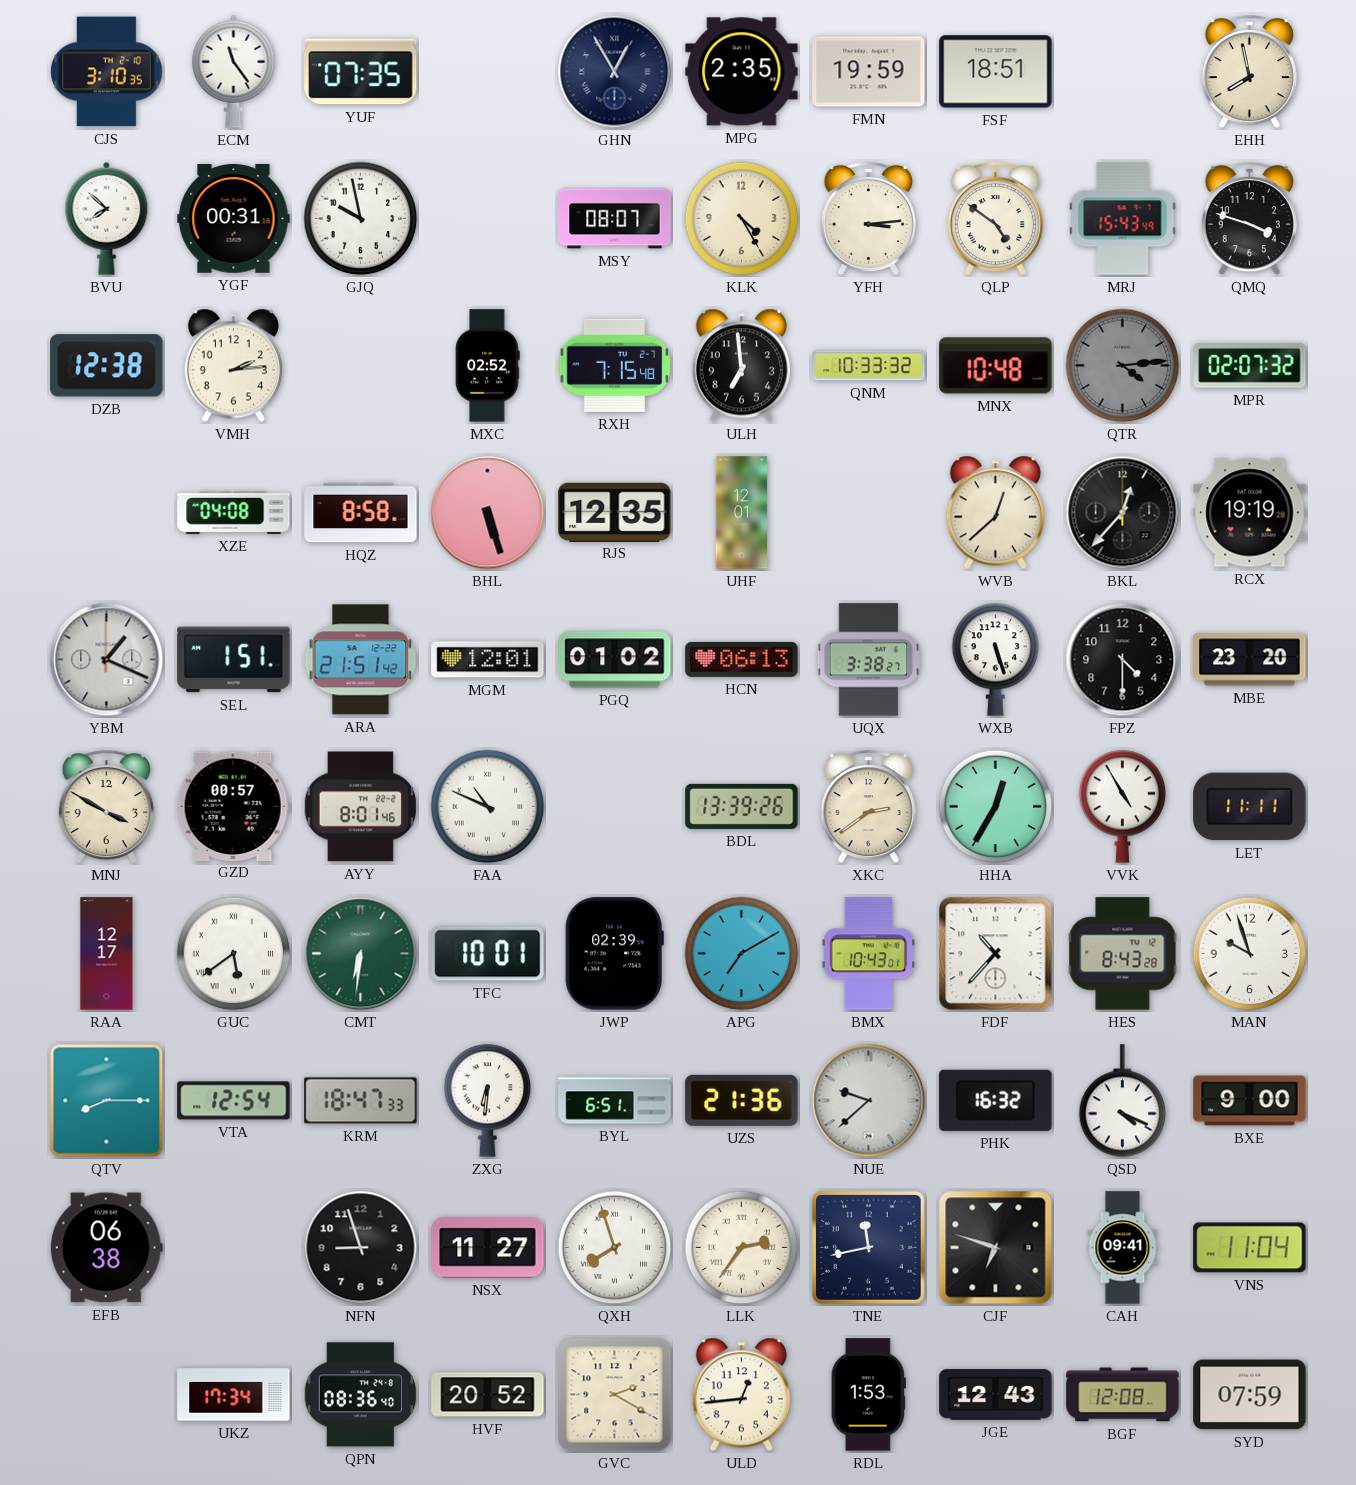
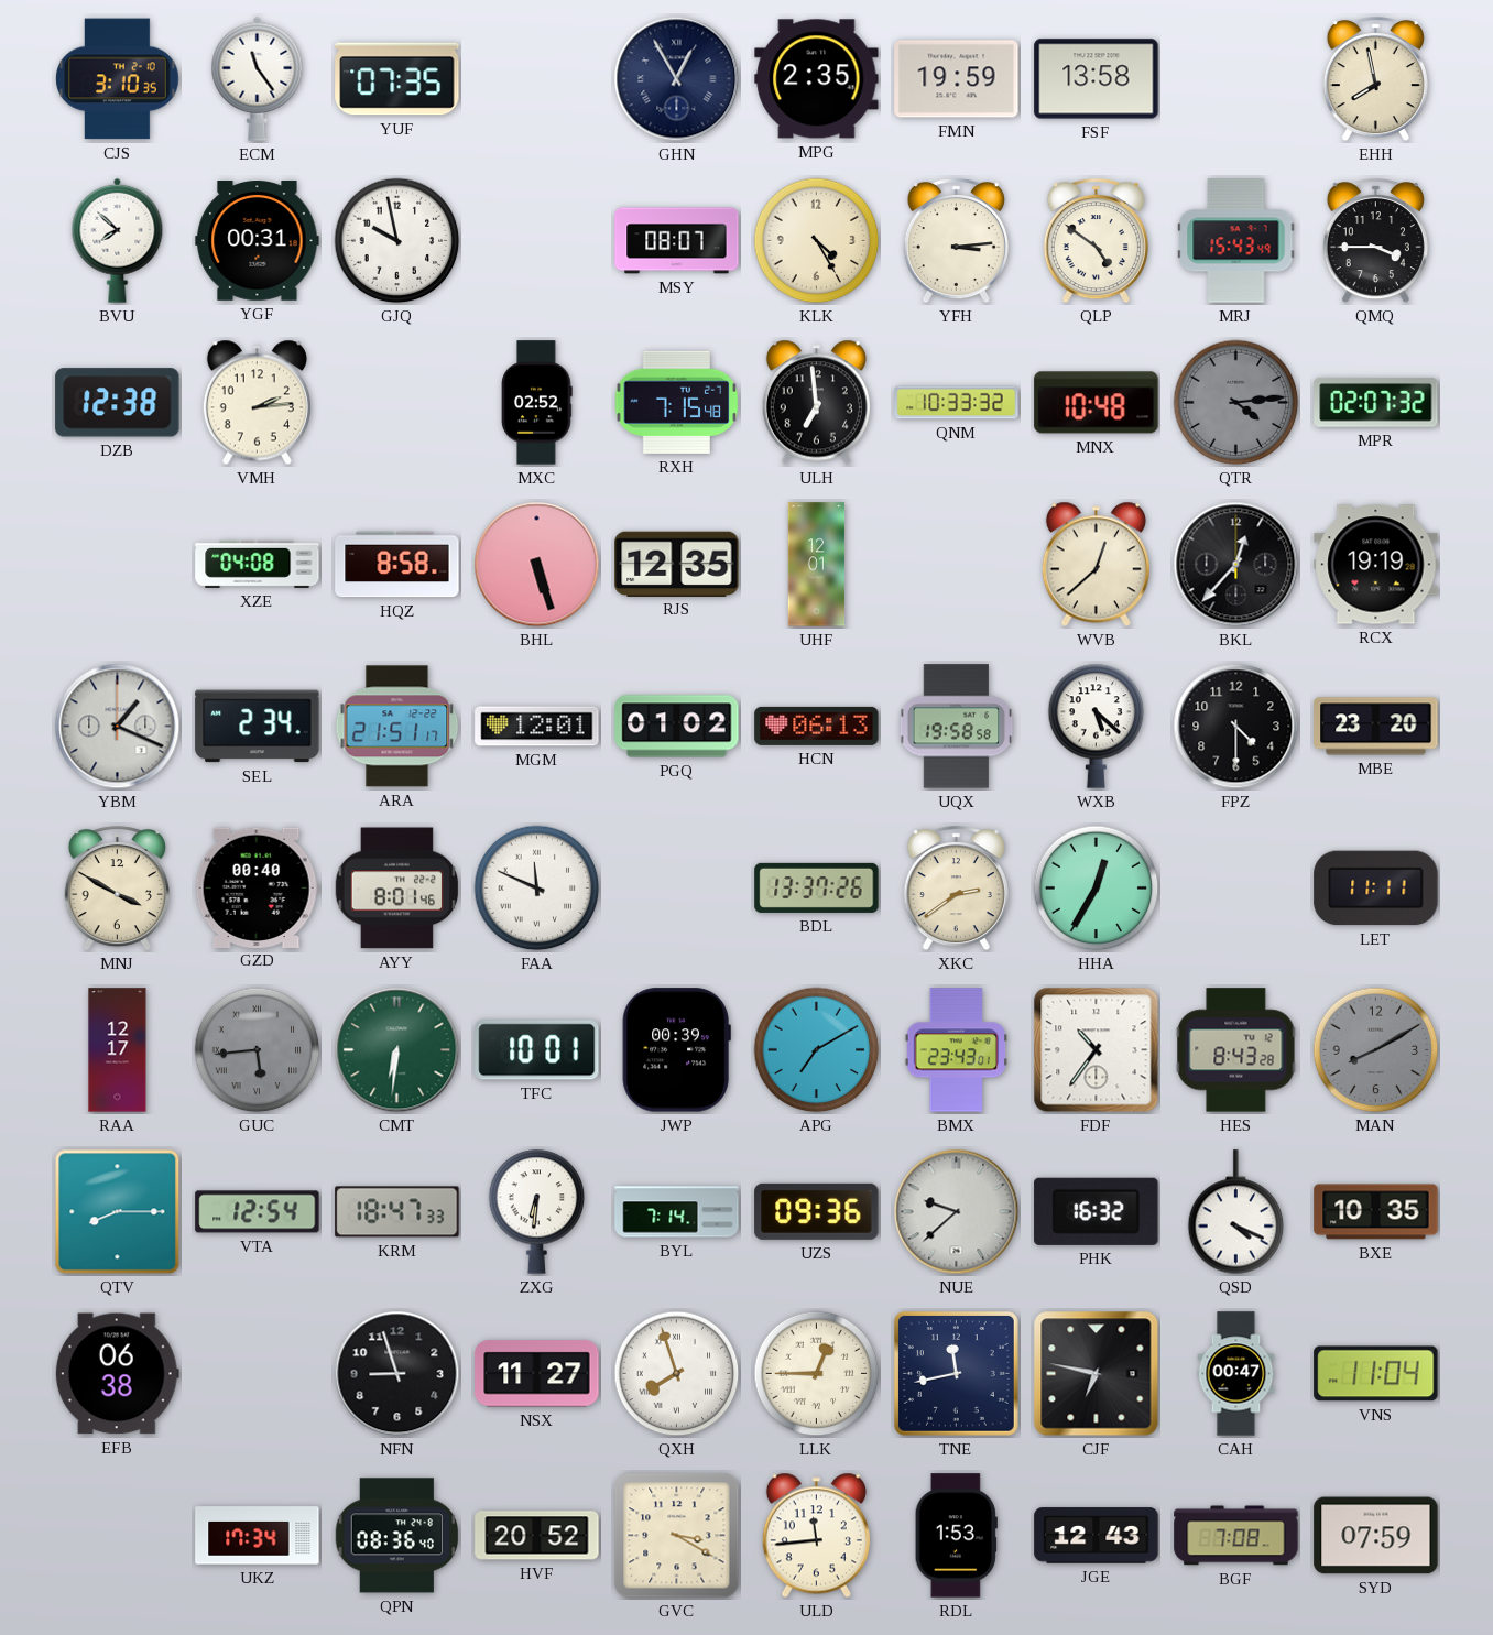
FSF: 18:51 -> 13:58 (1097, 79)
QMQ: 3:48 -> 3:45 (1375, 241)
SEL: 1:51 -> 2:34 (258, 727)
ARA: 21:51:42 -> 21:51:17 (397, 727)
UQX: 3:38 -> 19:58 (957, 727)
WXB: 5:27 -> 5:22 (1097, 726)
GZD: 00:57 -> 00:40 (257, 887)
FAA: 10:49 -> 11:49 (537, 889)
BDL: 13:39 -> 13:37 (817, 887)
VVK: 4:55 -> none (1123, 806)
GUC: 5:39 -> 5:44 (258, 1050)
GUC dial: white -> grey (258, 1050)
JWP: 02:39 -> 00:39 (676, 1050)
BMX: 10:43 -> 23:43 (956, 1050)
FDF: 10:37 -> 10:36 (1097, 1050)
MAN: 9:57 -> 8:10 (1376, 1050)
MAN dial: white -> grey (1376, 1050)
BYL: 6:51 -> 7:14 (677, 1212)
UZS: 21:36 -> 09:36 (817, 1211)
BXE: 9:00 -> 10:35 (1376, 1212)
LLK: 2:36 -> 12:45 (817, 1374)
CJF: 6:48 -> 6:47 (1097, 1374)
CAH: 09:41 -> 00:47 (1236, 1374)
GVC: 2:20 -> 3:20 (677, 1536)
ULD: 12:44 -> 11:44 (816, 1536)
BGF: 12:08 -> 7:08 (1236, 1536)
